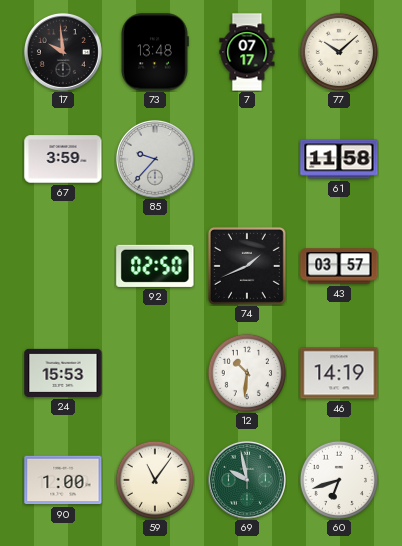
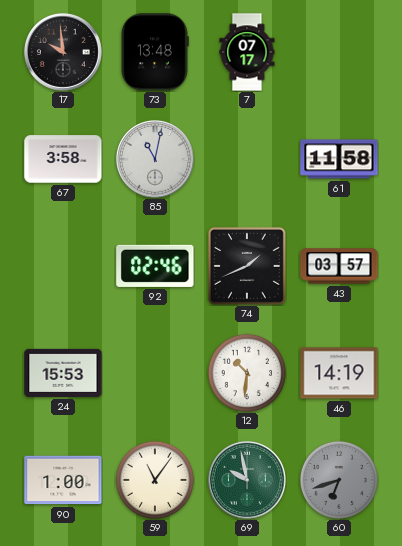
77: 10:08 -> none (339, 52)
67: 3:59 -> 3:58 (63, 159)
85: 9:37 -> 11:02 (155, 159)
92: 02:50 -> 02:46 (155, 266)
60 dial: white -> grey (339, 480)
